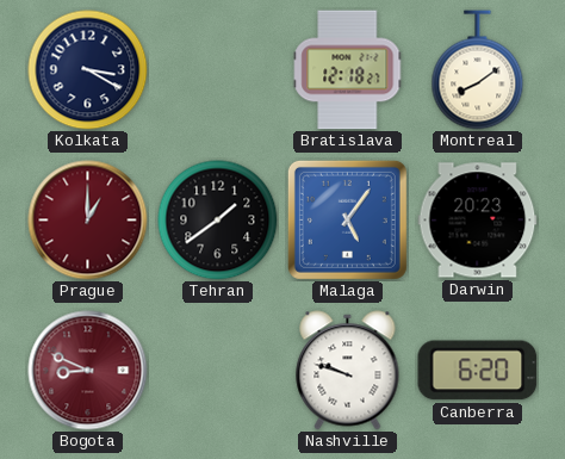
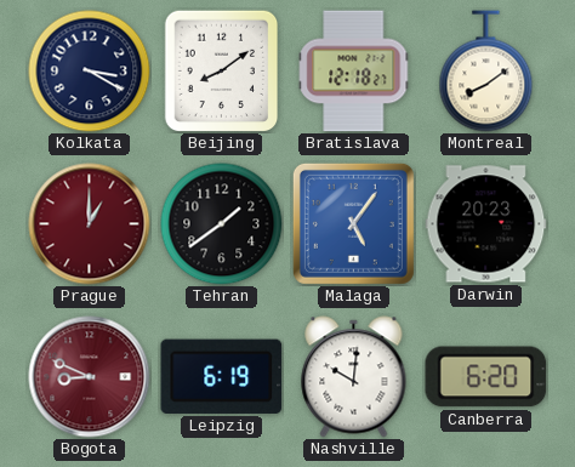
Beijing: none -> 8:09 (222, 70)
Leipzig: none -> 6:19 (222, 376)
Nashville: 9:48 -> 10:01 (354, 377)
